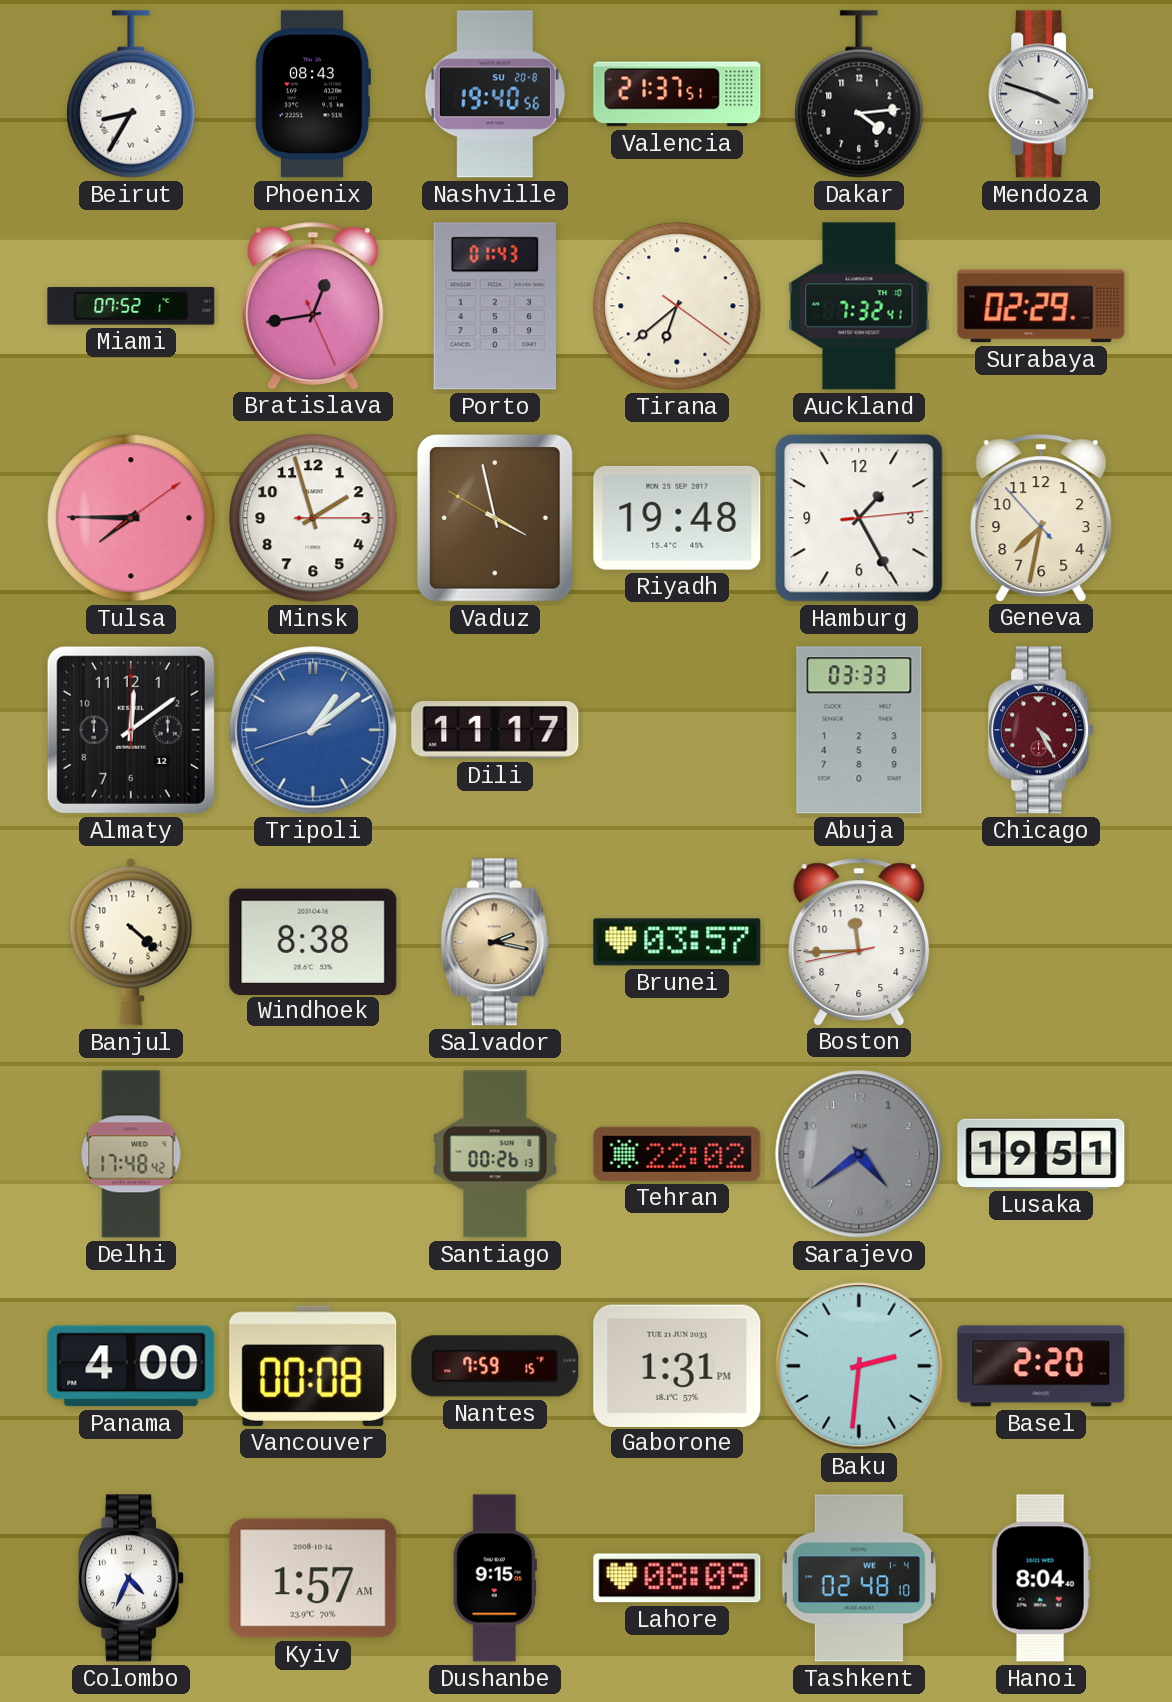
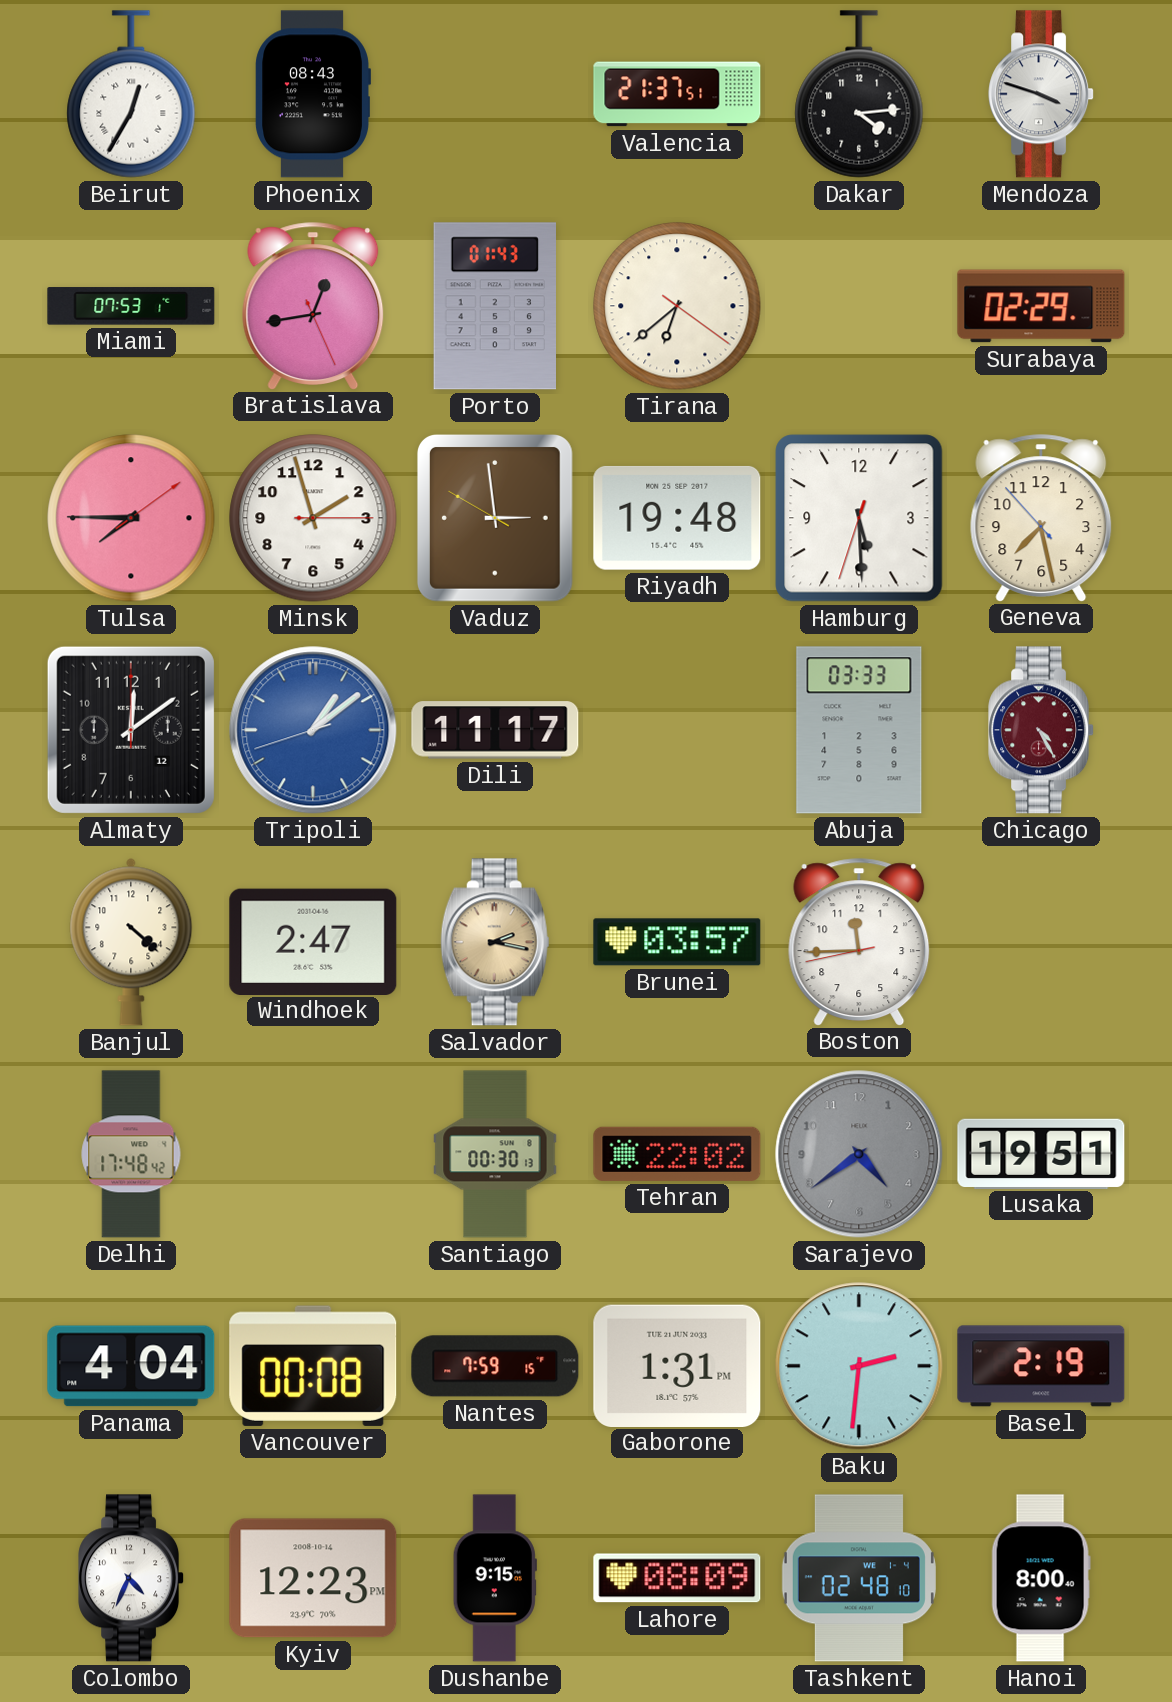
Beirut: 8:35 -> 12:35 (131, 94)
Nashville: 19:40 -> none (495, 94)
Miami: 07:52 -> 07:53 (131, 306)
Auckland: 7:32 -> none (859, 306)
Vaduz: 3:57 -> 2:58 (495, 519)
Hamburg: 1:25 -> 5:29 (859, 518)
Geneva: 7:31 -> 7:27 (1041, 518)
Windhoek: 8:38 -> 2:47 (313, 941)
Santiago: 00:26 -> 00:30 (495, 1154)
Panama: 4:00 -> 4:04 (131, 1366)
Basel: 2:20 -> 2:19 (1041, 1366)
Kyiv: 1:57 -> 12:23 (313, 1578)
Hanoi: 8:04 -> 8:00 (1041, 1578)
